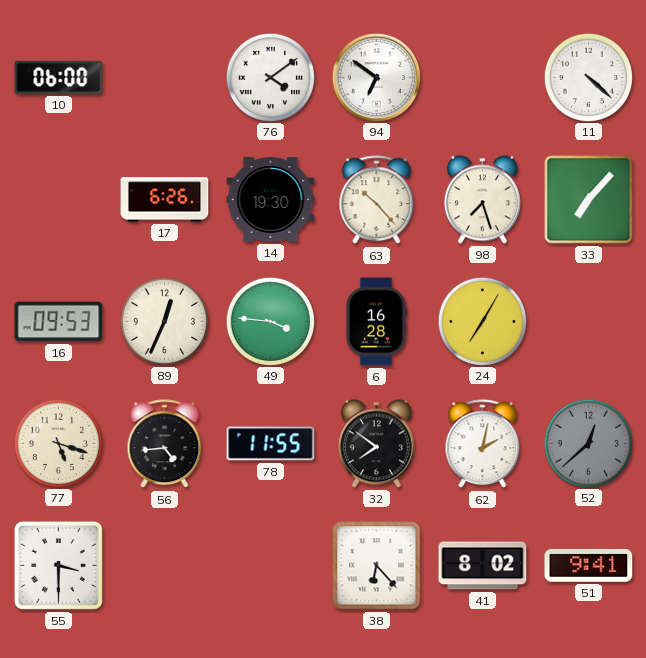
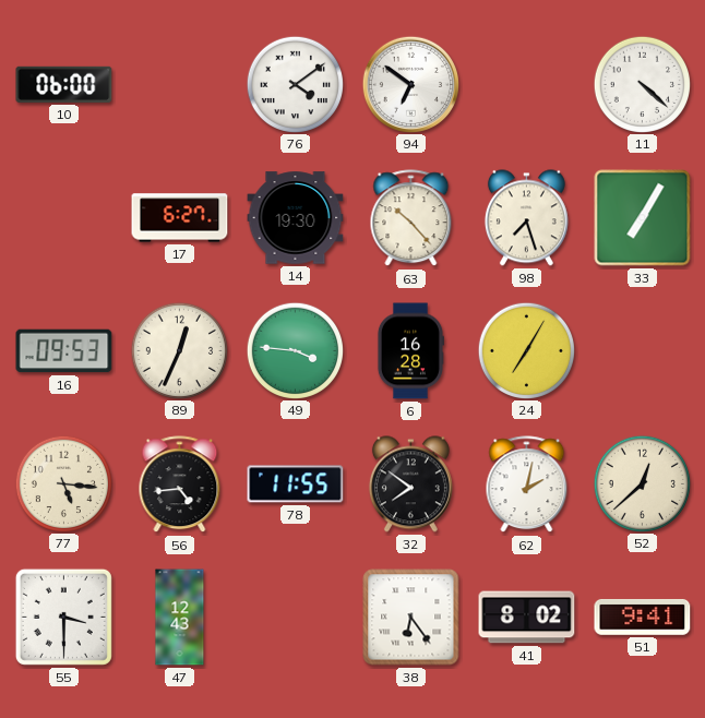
17: 6:26 -> 6:27 (180, 218)
33: 7:07 -> 7:05 (643, 218)
77: 5:18 -> 5:16 (63, 483)
52 dial: grey -> cream (642, 483)
47: none -> 12:43 (180, 618)
38: 6:23 -> 6:24 (411, 618)
